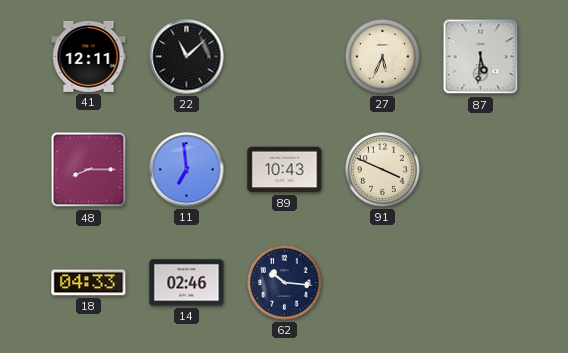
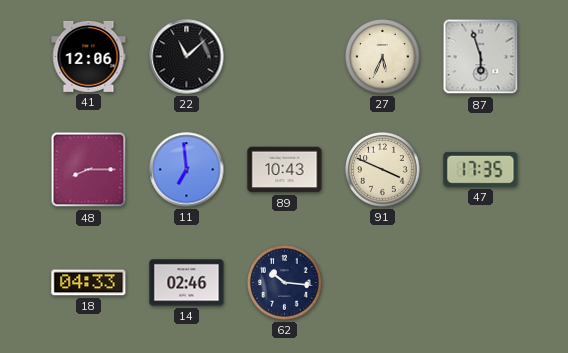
41: 12:11 -> 12:06 (89, 56)
87: 5:31 -> 5:57 (481, 57)
47: none -> 17:35 (481, 169)
